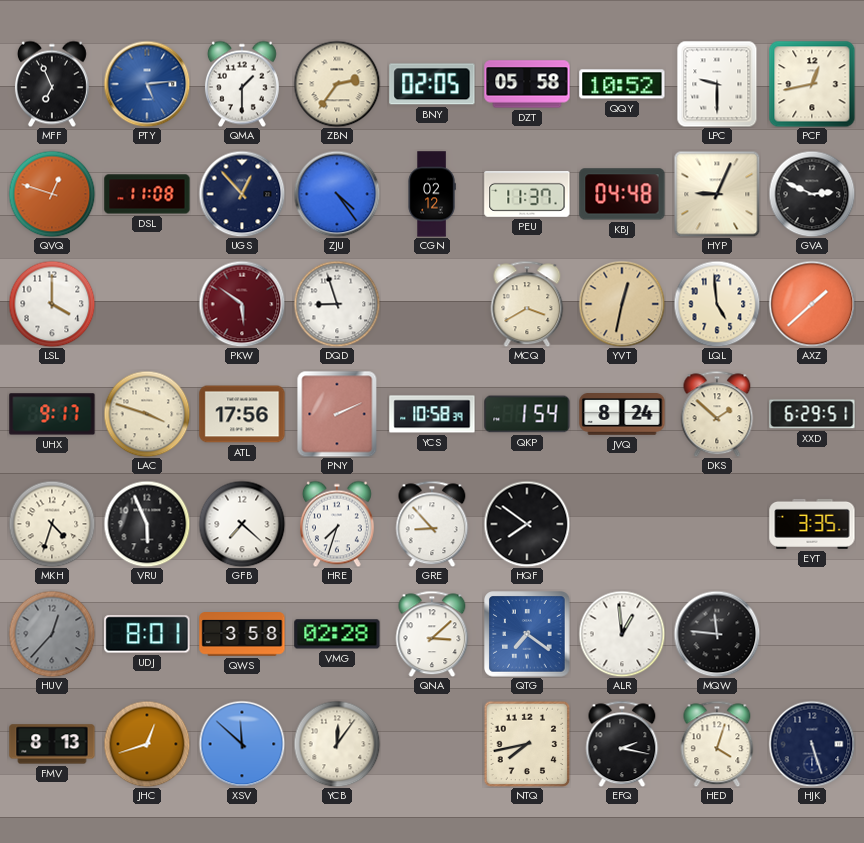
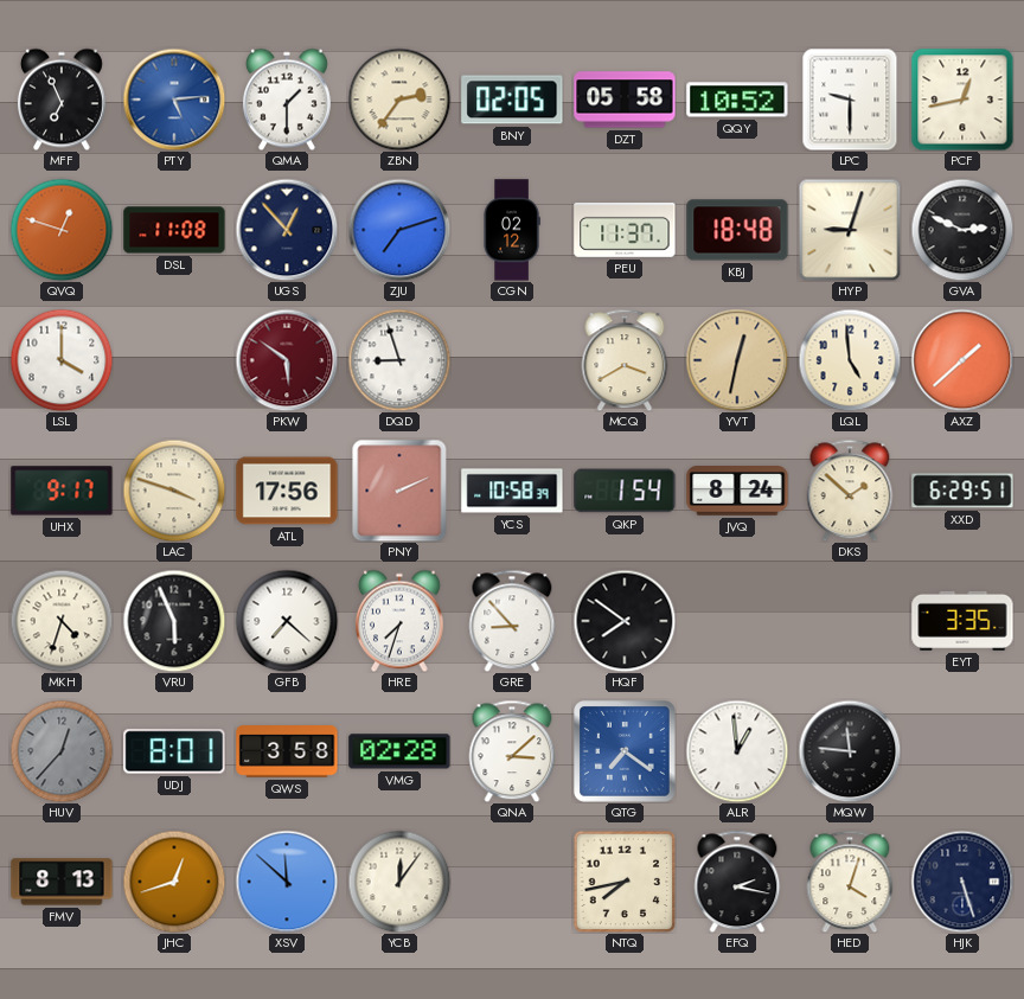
ZJU: 4:24 -> 7:12 (399, 230)
KBJ: 04:48 -> 18:48 (737, 230)
HYP: 9:04 -> 9:03 (850, 230)
